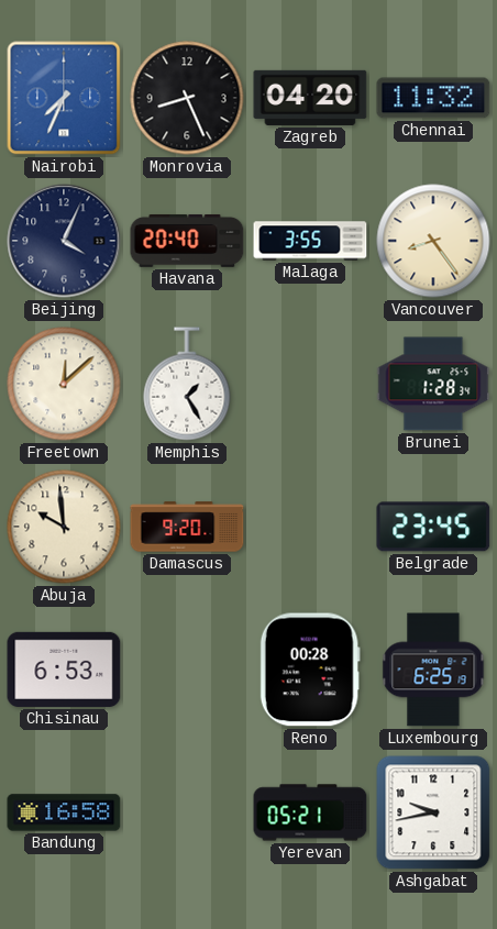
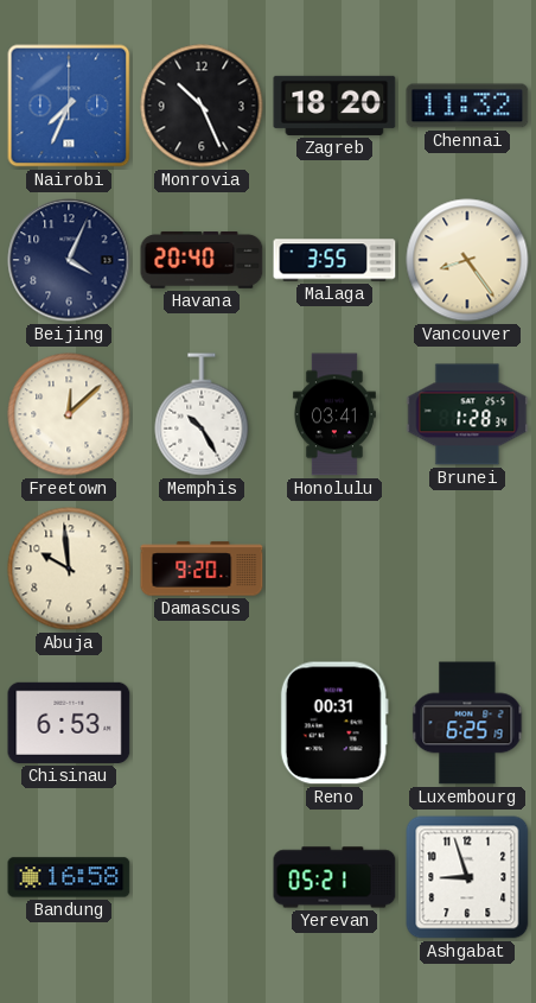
Monrovia: 8:26 -> 10:26 (202, 106)
Zagreb: 04:20 -> 18:20 (334, 106)
Memphis: 1:25 -> 10:25 (202, 414)
Honolulu: none -> 03:41 (334, 414)
Belgrade: 23:45 -> none (433, 527)
Reno: 00:28 -> 00:31 (334, 723)
Ashgabat: 9:43 -> 8:57 (467, 877)
